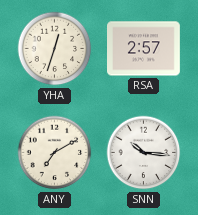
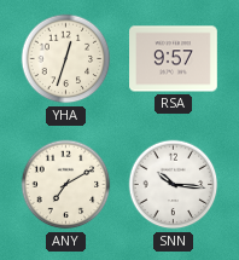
RSA: 2:57 -> 9:57 (174, 59)
